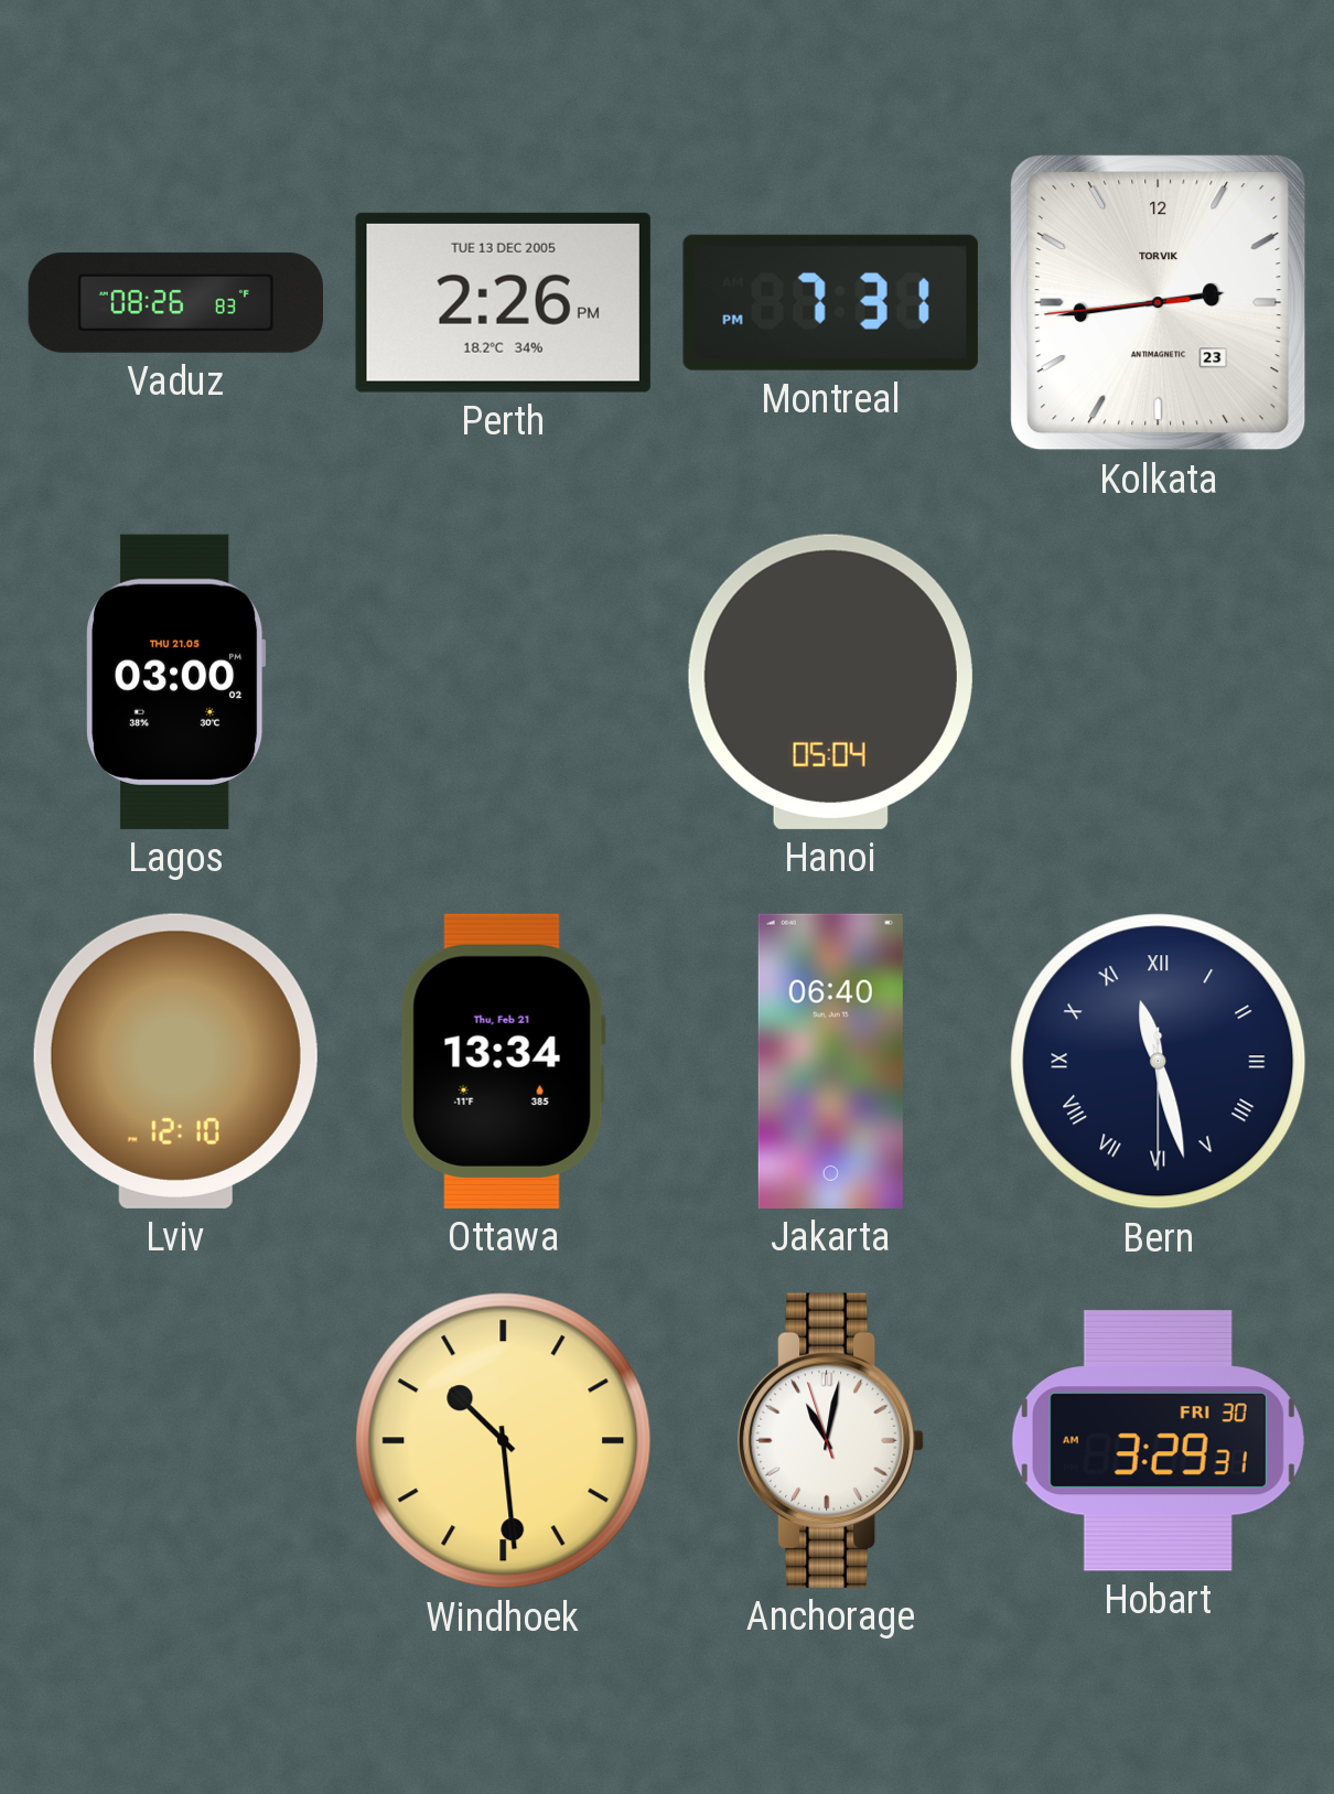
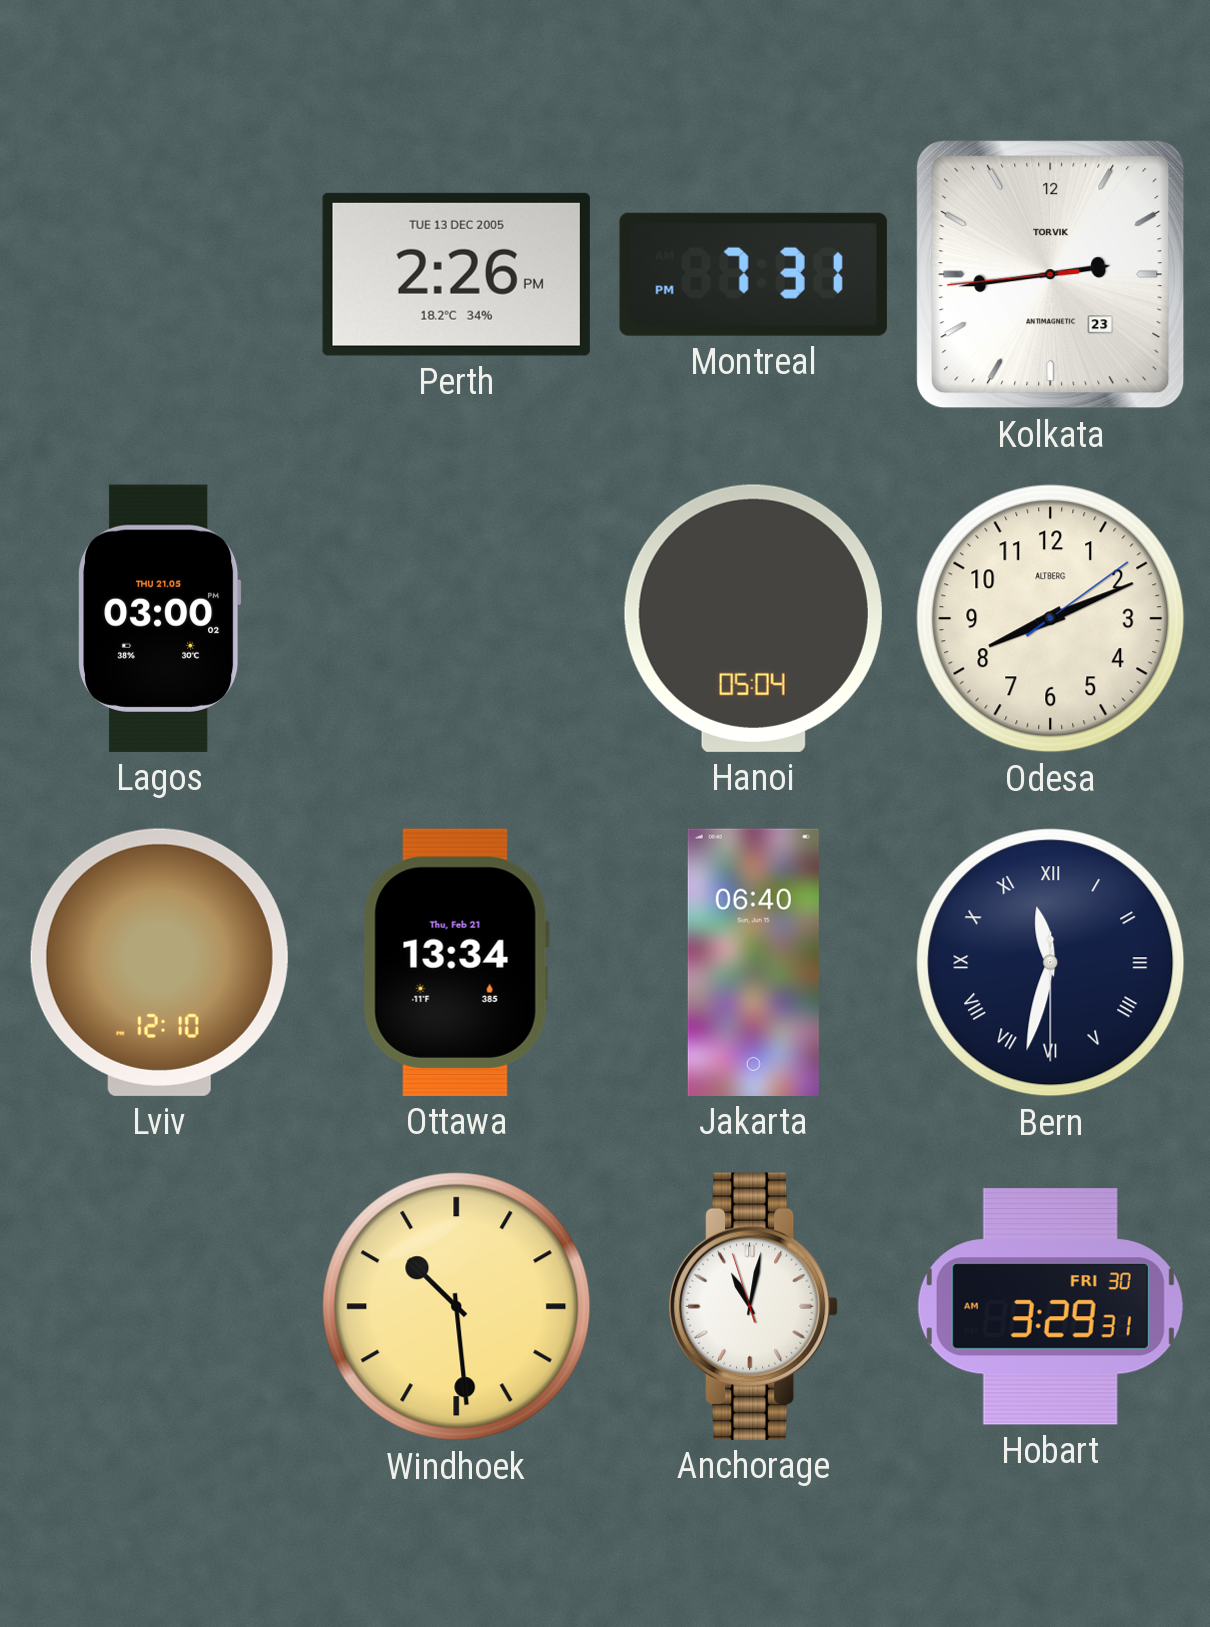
Vaduz: 08:26 -> none (175, 302)
Odesa: none -> 8:11 (1051, 619)
Bern: 11:27 -> 11:32 (1051, 963)
